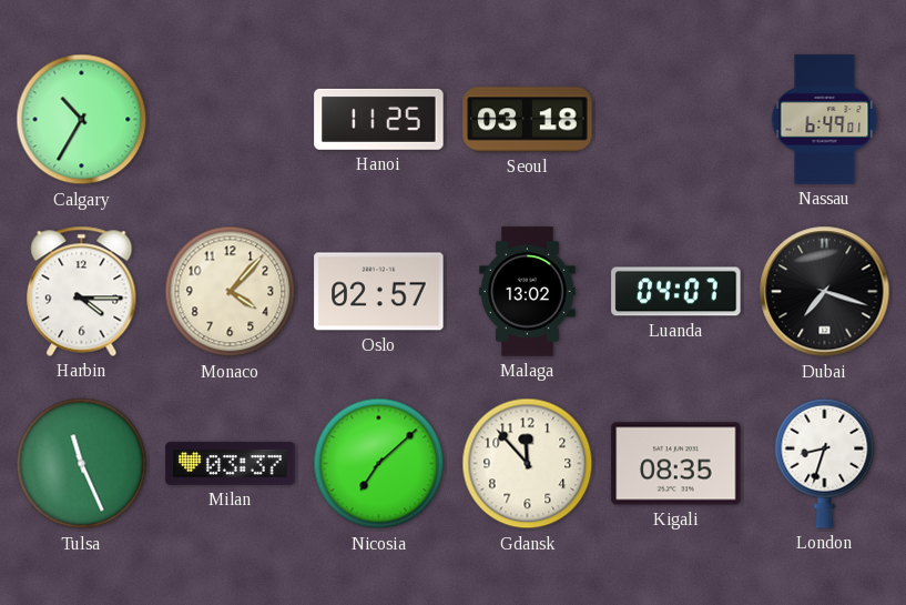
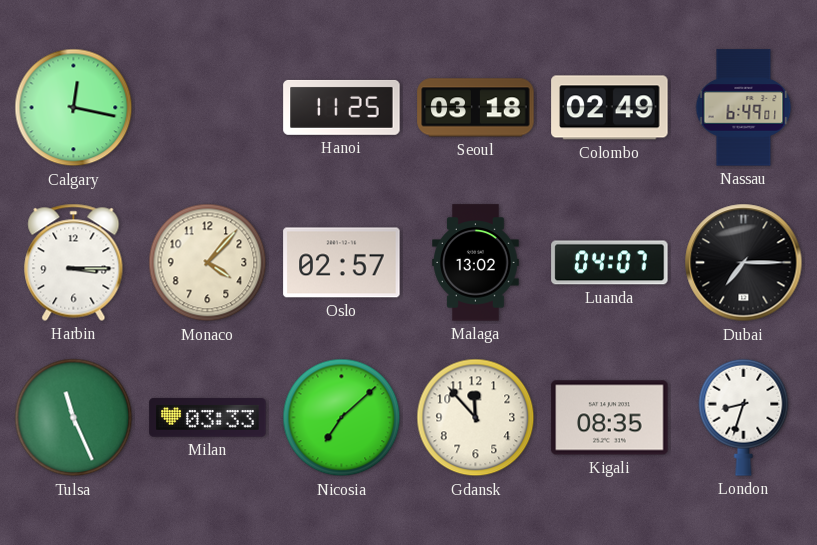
Calgary: 10:35 -> 12:17 (74, 108)
Colombo: none -> 02:49 (610, 108)
Harbin: 4:15 -> 3:15 (74, 262)
Dubai: 7:18 -> 7:15 (744, 263)
Milan: 03:37 -> 03:33 (208, 418)
